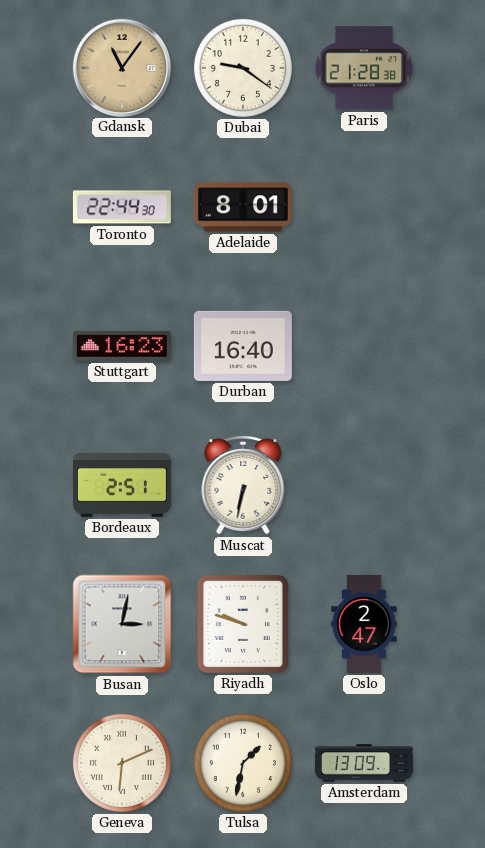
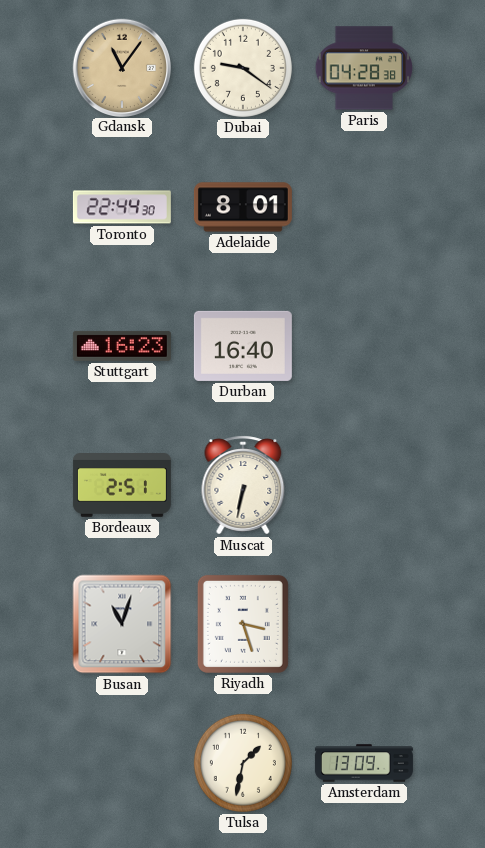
Paris: 21:28 -> 04:28 (363, 68)
Busan: 3:02 -> 11:03 (122, 624)
Riyadh: 9:48 -> 3:27 (243, 624)
Oslo: 2:47 -> none (364, 624)
Geneva: 6:11 -> none (122, 763)
